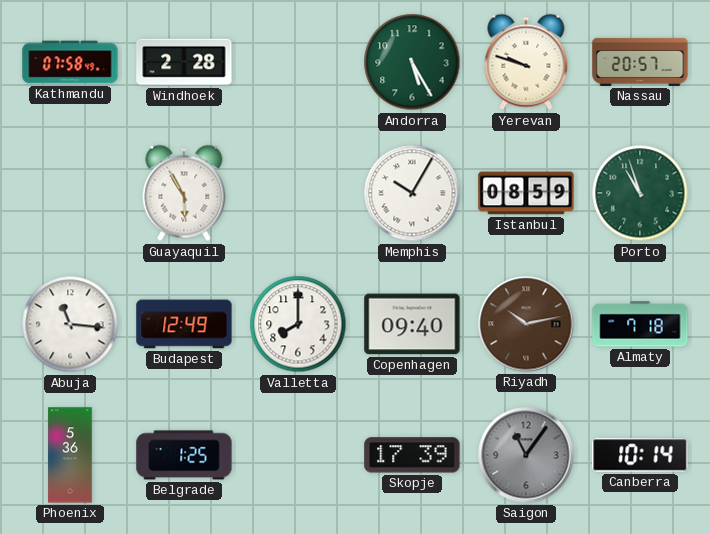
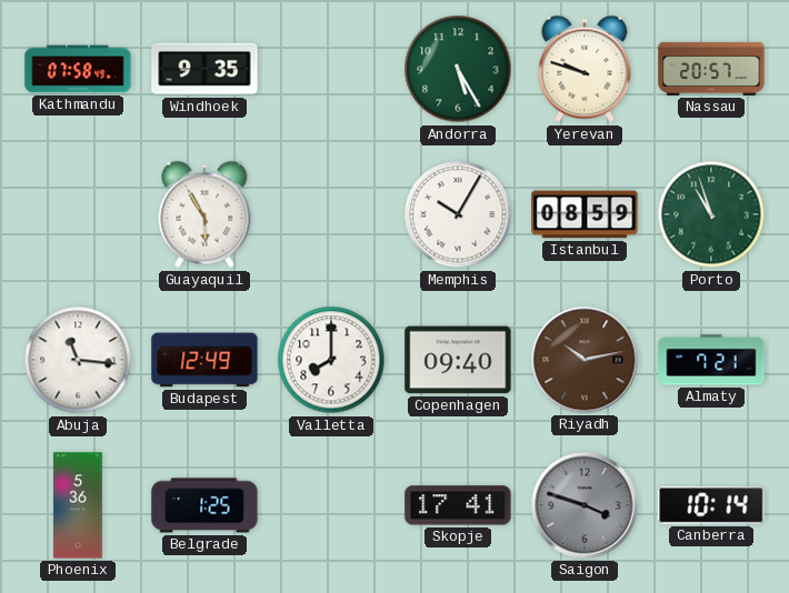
Windhoek: 2:28 -> 9:35 (204, 69)
Almaty: 7:18 -> 7:21 (711, 360)
Skopje: 17:39 -> 17:41 (458, 505)
Saigon: 11:06 -> 3:48 (585, 505)
